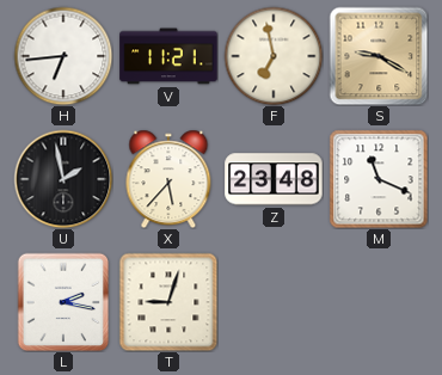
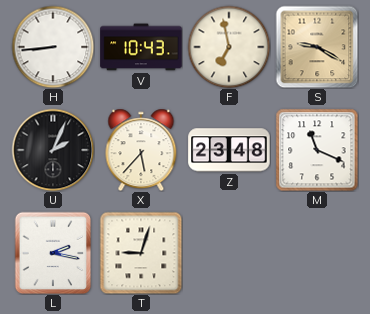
H: 6:44 -> 8:44 (53, 47)
V: 11:21 -> 10:43 (141, 47)
U: 1:58 -> 2:04 (53, 150)
